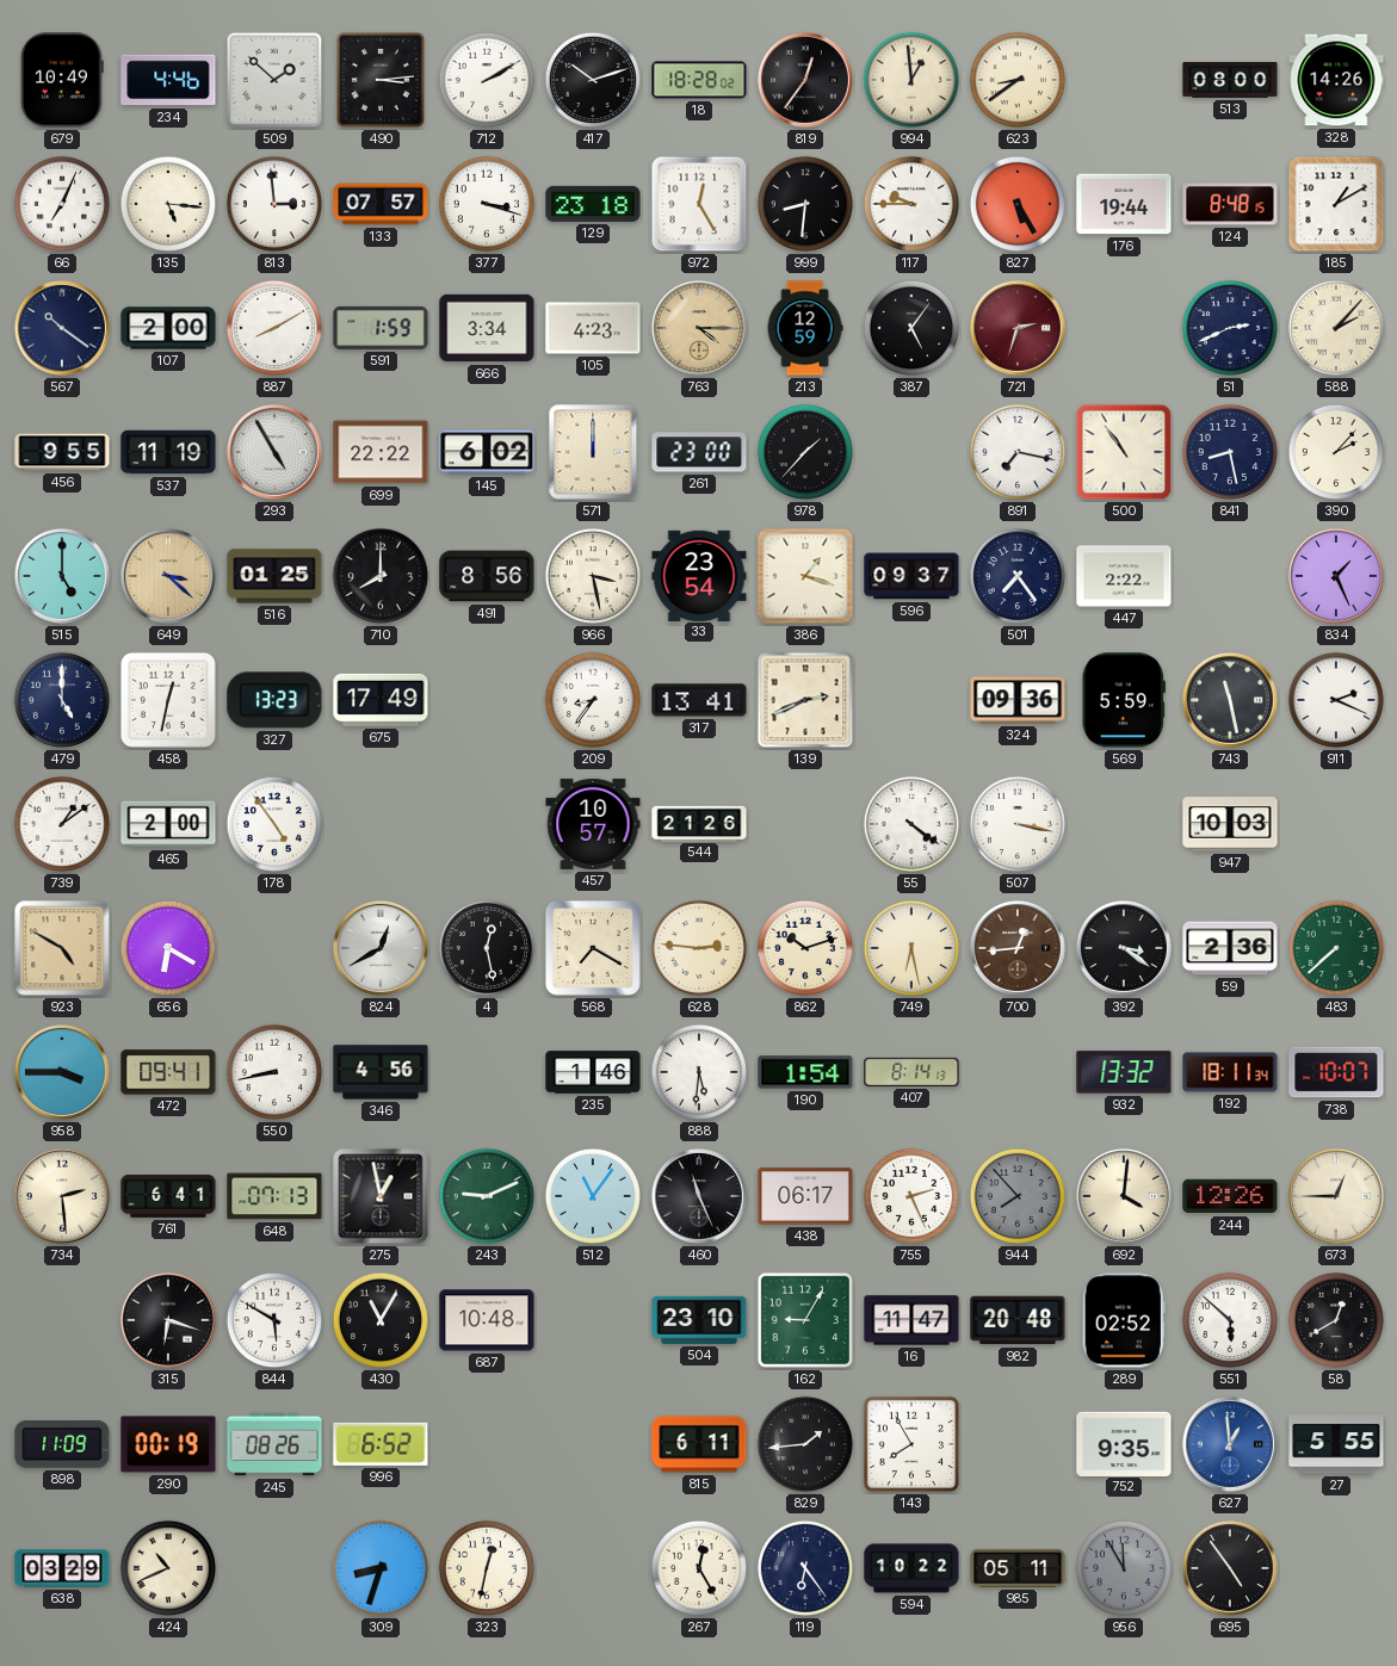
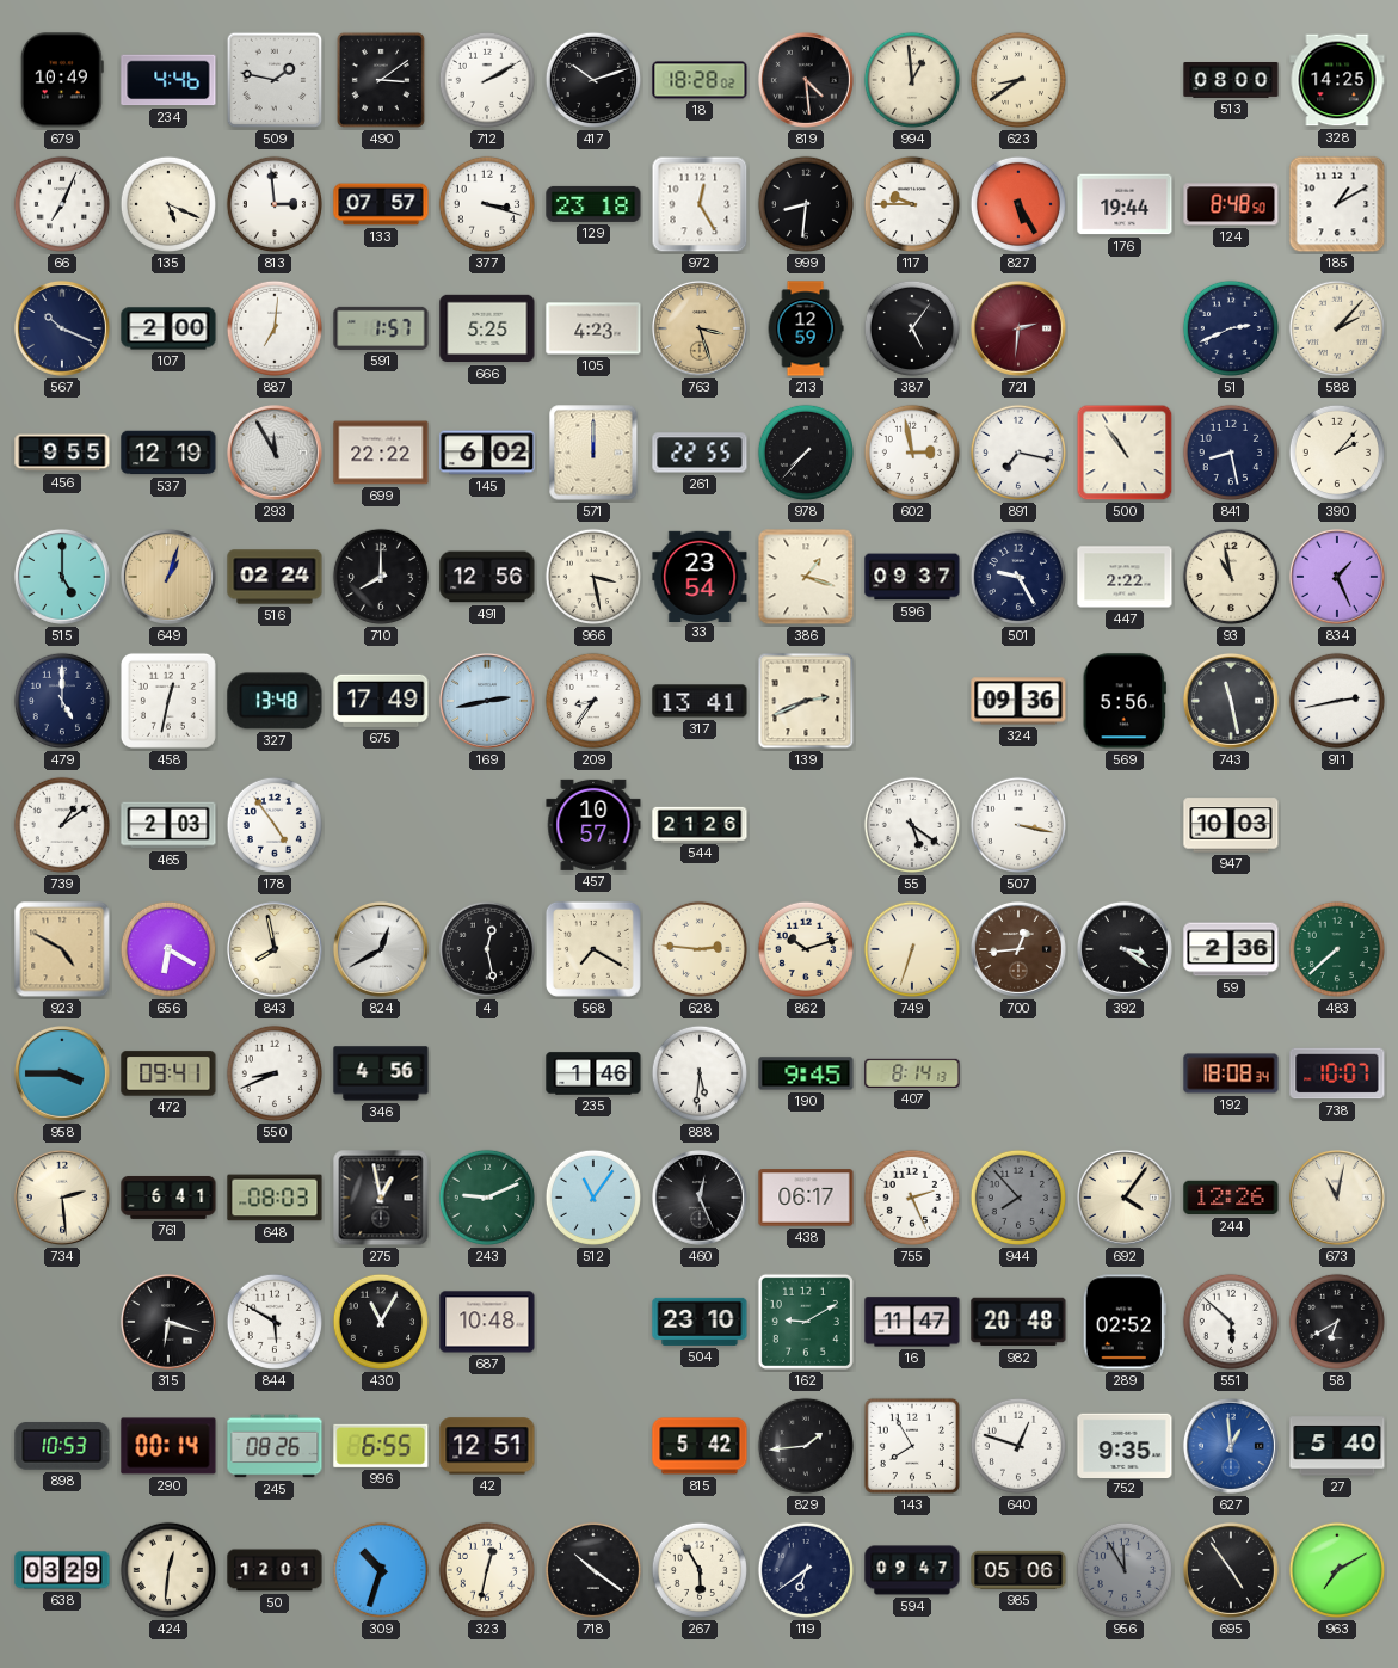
509: 1:52 -> 1:47 (275, 80)
490: 3:14 -> 3:09 (381, 80)
819: 12:36 -> 4:29 (806, 80)
328: 14:26 -> 14:25 (1337, 80)
135: 5:16 -> 5:19 (168, 204)
124: 8:48:15 -> 8:48:50 (1231, 204)
567: 10:21 -> 10:19 (62, 328)
887: 8:10 -> 7:01 (275, 328)
591: 1:59 -> 1:57 (381, 328)
666: 3:34 -> 5:25 (487, 328)
763: 4:15 -> 3:27 (700, 328)
721: 2:33 -> 2:31 (1018, 328)
537: 11:19 -> 12:19 (168, 453)
293: 4:55 -> 11:55 (275, 453)
261: 23:00 -> 22:55 (700, 453)
978: 1:37 -> 7:37 (806, 453)
602: none -> 2:58 (912, 453)
649: 3:22 -> 1:03 (168, 577)
516: 01:25 -> 02:24 (275, 577)
491: 8:56 -> 12:56 (487, 577)
501: 7:24 -> 9:25 (1018, 577)
93: none -> 10:58 (1231, 577)
327: 13:23 -> 13:48 (275, 701)
169: none -> 2:43 (487, 701)
569: 5:59 -> 5:56 (1125, 701)
911: 2:19 -> 2:43 (1337, 701)
465: 2:00 -> 2:03 (168, 825)
55: 4:21 -> 5:21 (912, 825)
843: none -> 7:58 (275, 949)
749: 6:28 -> 6:33 (912, 949)
550: 8:43 -> 8:41 (275, 1073)
190: 1:54 -> 9:45 (806, 1073)
932: 13:32 -> none (1124, 1072)
192: 18:11 -> 18:08 (1231, 1073)
648: 07:13 -> 08:03 (275, 1198)
460: 11:26 -> 12:26 (700, 1198)
692: 4:01 -> 4:06 (1125, 1198)
673: 12:45 -> 11:02 (1337, 1198)
162: 9:05 -> 9:10 (806, 1322)
58: 12:40 -> 6:40 (1337, 1322)
898: 11:09 -> 10:53 (62, 1447)
290: 00:19 -> 00:14 (168, 1446)
996: 6:52 -> 6:55 (381, 1446)
42: none -> 12:51 (487, 1446)
815: 6:11 -> 5:42 (700, 1446)
640: none -> 12:48 (1018, 1446)
27: 5:55 -> 5:40 (1337, 1446)
424: 10:41 -> 12:31 (168, 1570)
50: none -> 12:01 (275, 1570)
309: 8:33 -> 10:33 (381, 1570)
718: none -> 10:21 (593, 1570)
267: 12:25 -> 5:55 (700, 1570)
119: 6:24 -> 6:39 (806, 1570)
594: 10:22 -> 09:47 (912, 1570)
985: 05:11 -> 05:06 (1018, 1570)
963: none -> 7:10 (1337, 1570)
